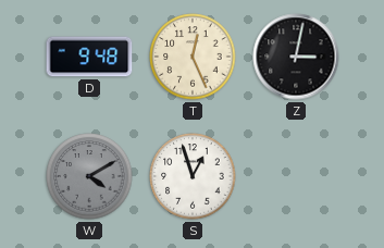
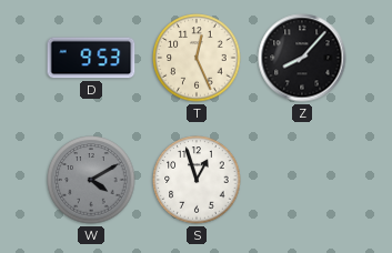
D: 9:48 -> 9:53 (91, 58)
Z: 3:02 -> 8:07 (302, 58)
